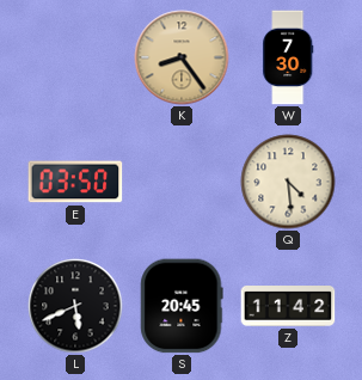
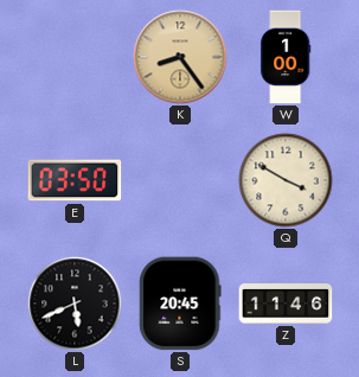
W: 7:30 -> 1:00 (286, 57)
Q: 4:29 -> 3:50 (286, 180)
Z: 11:42 -> 11:46 (286, 305)
